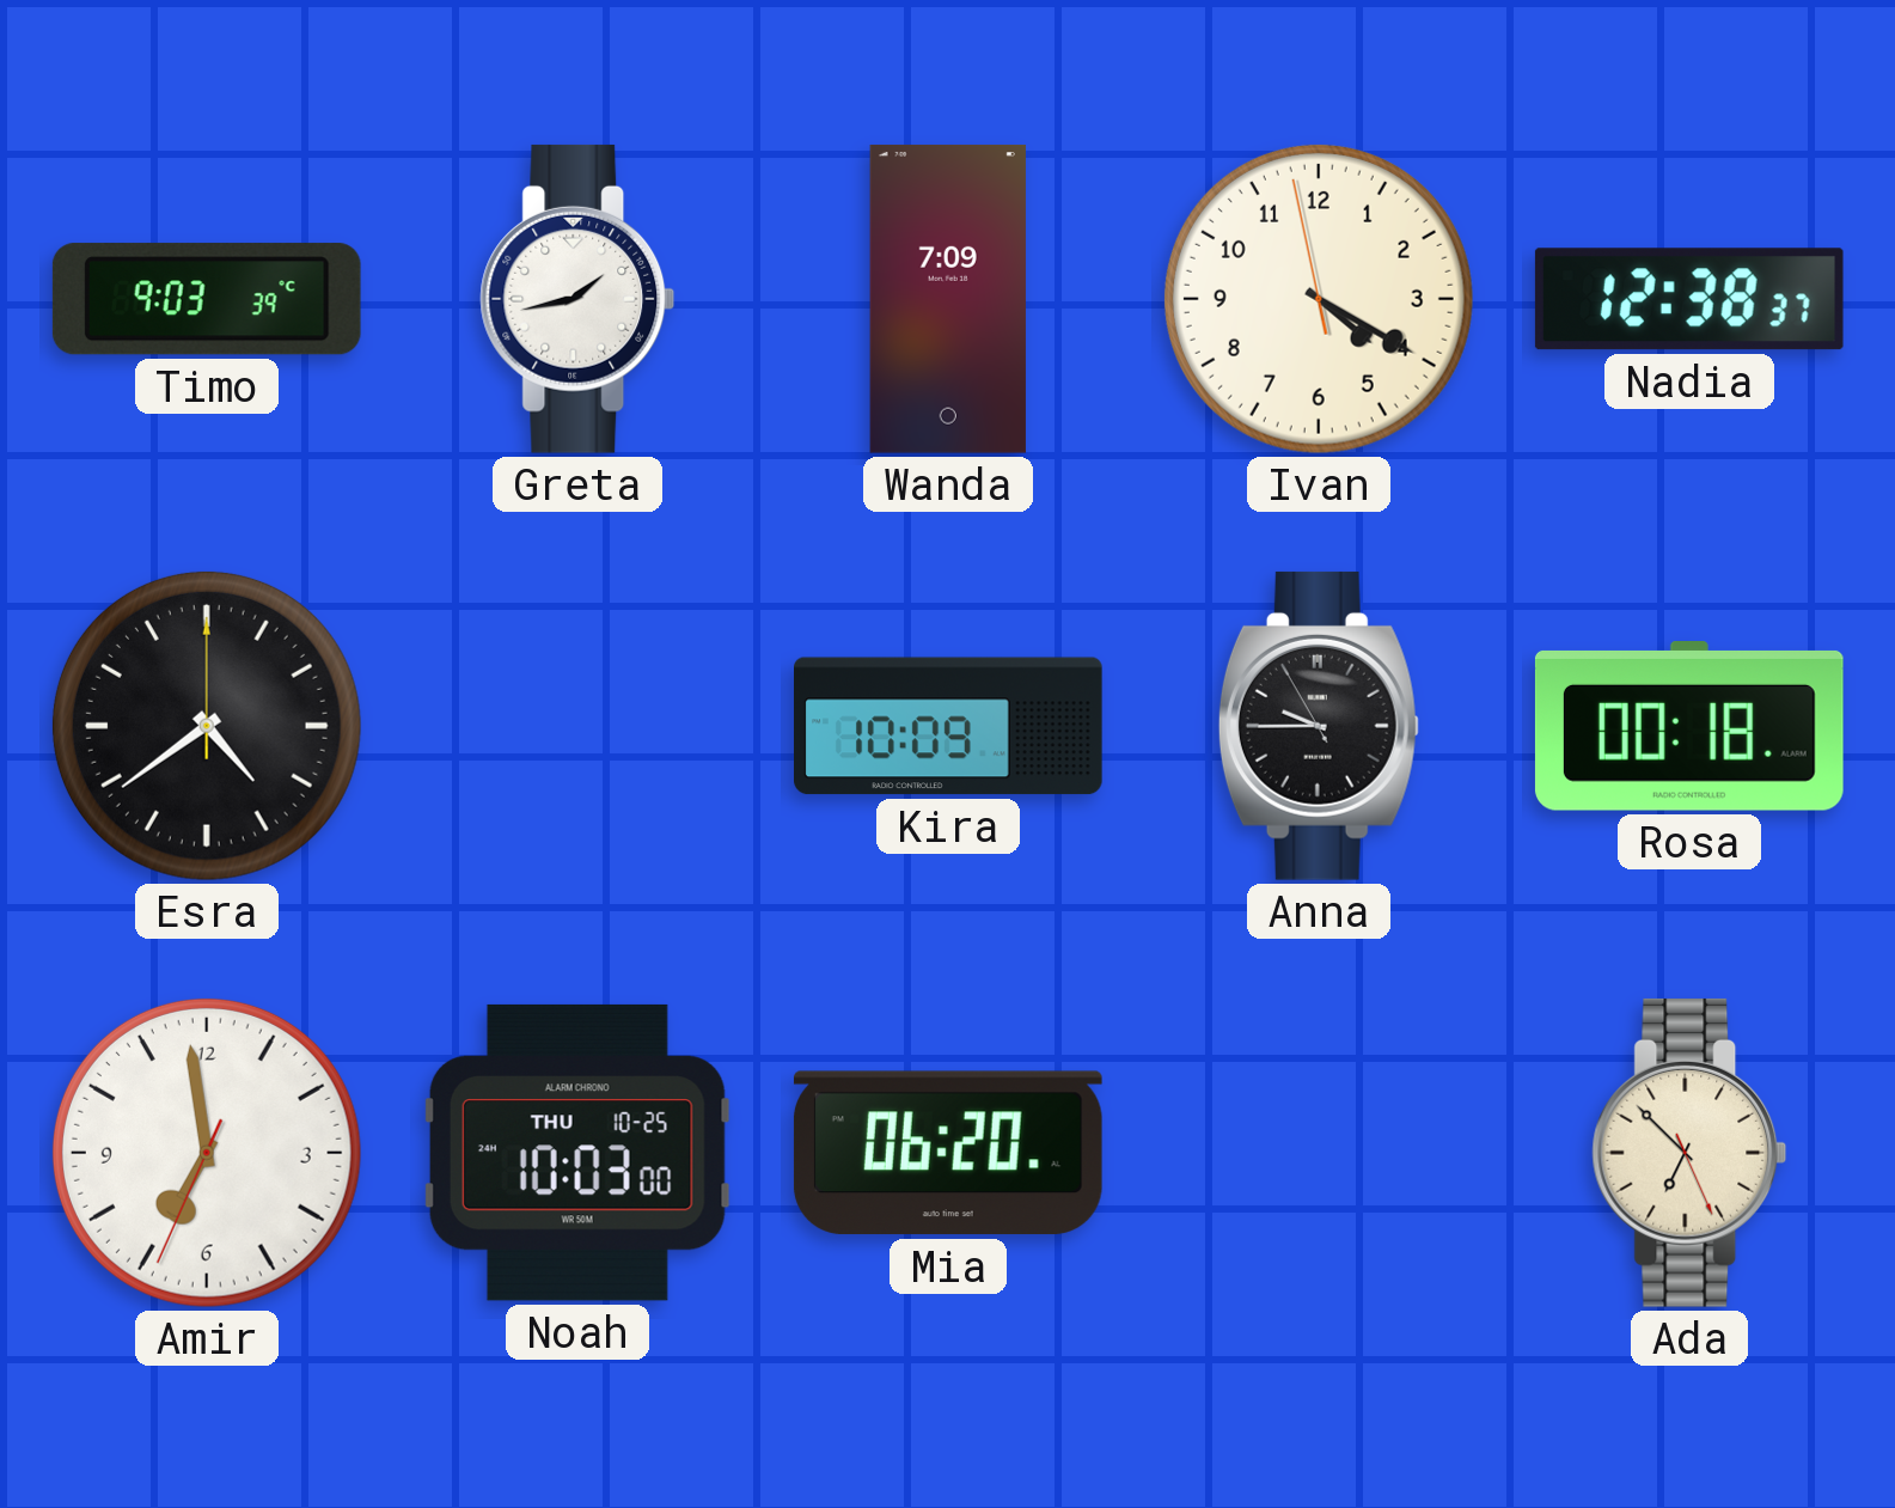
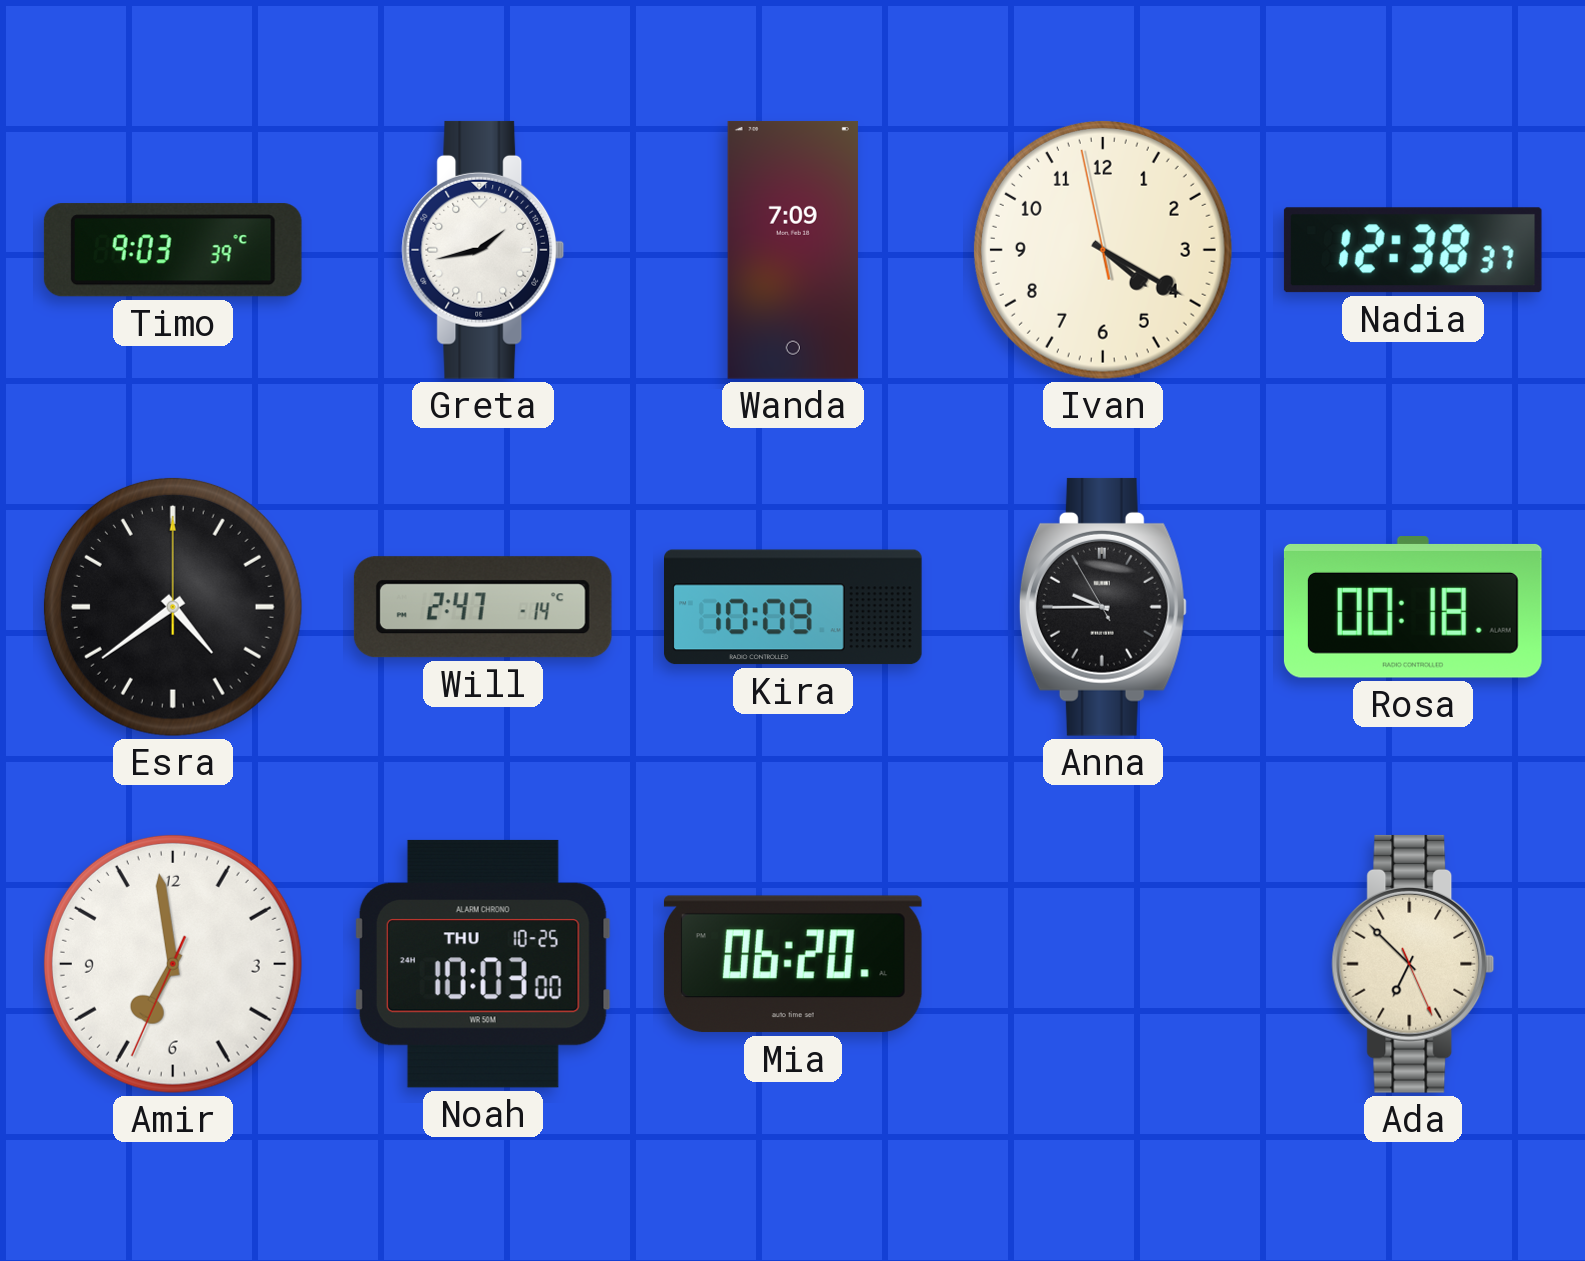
Will: none -> 2:47 (483, 607)
